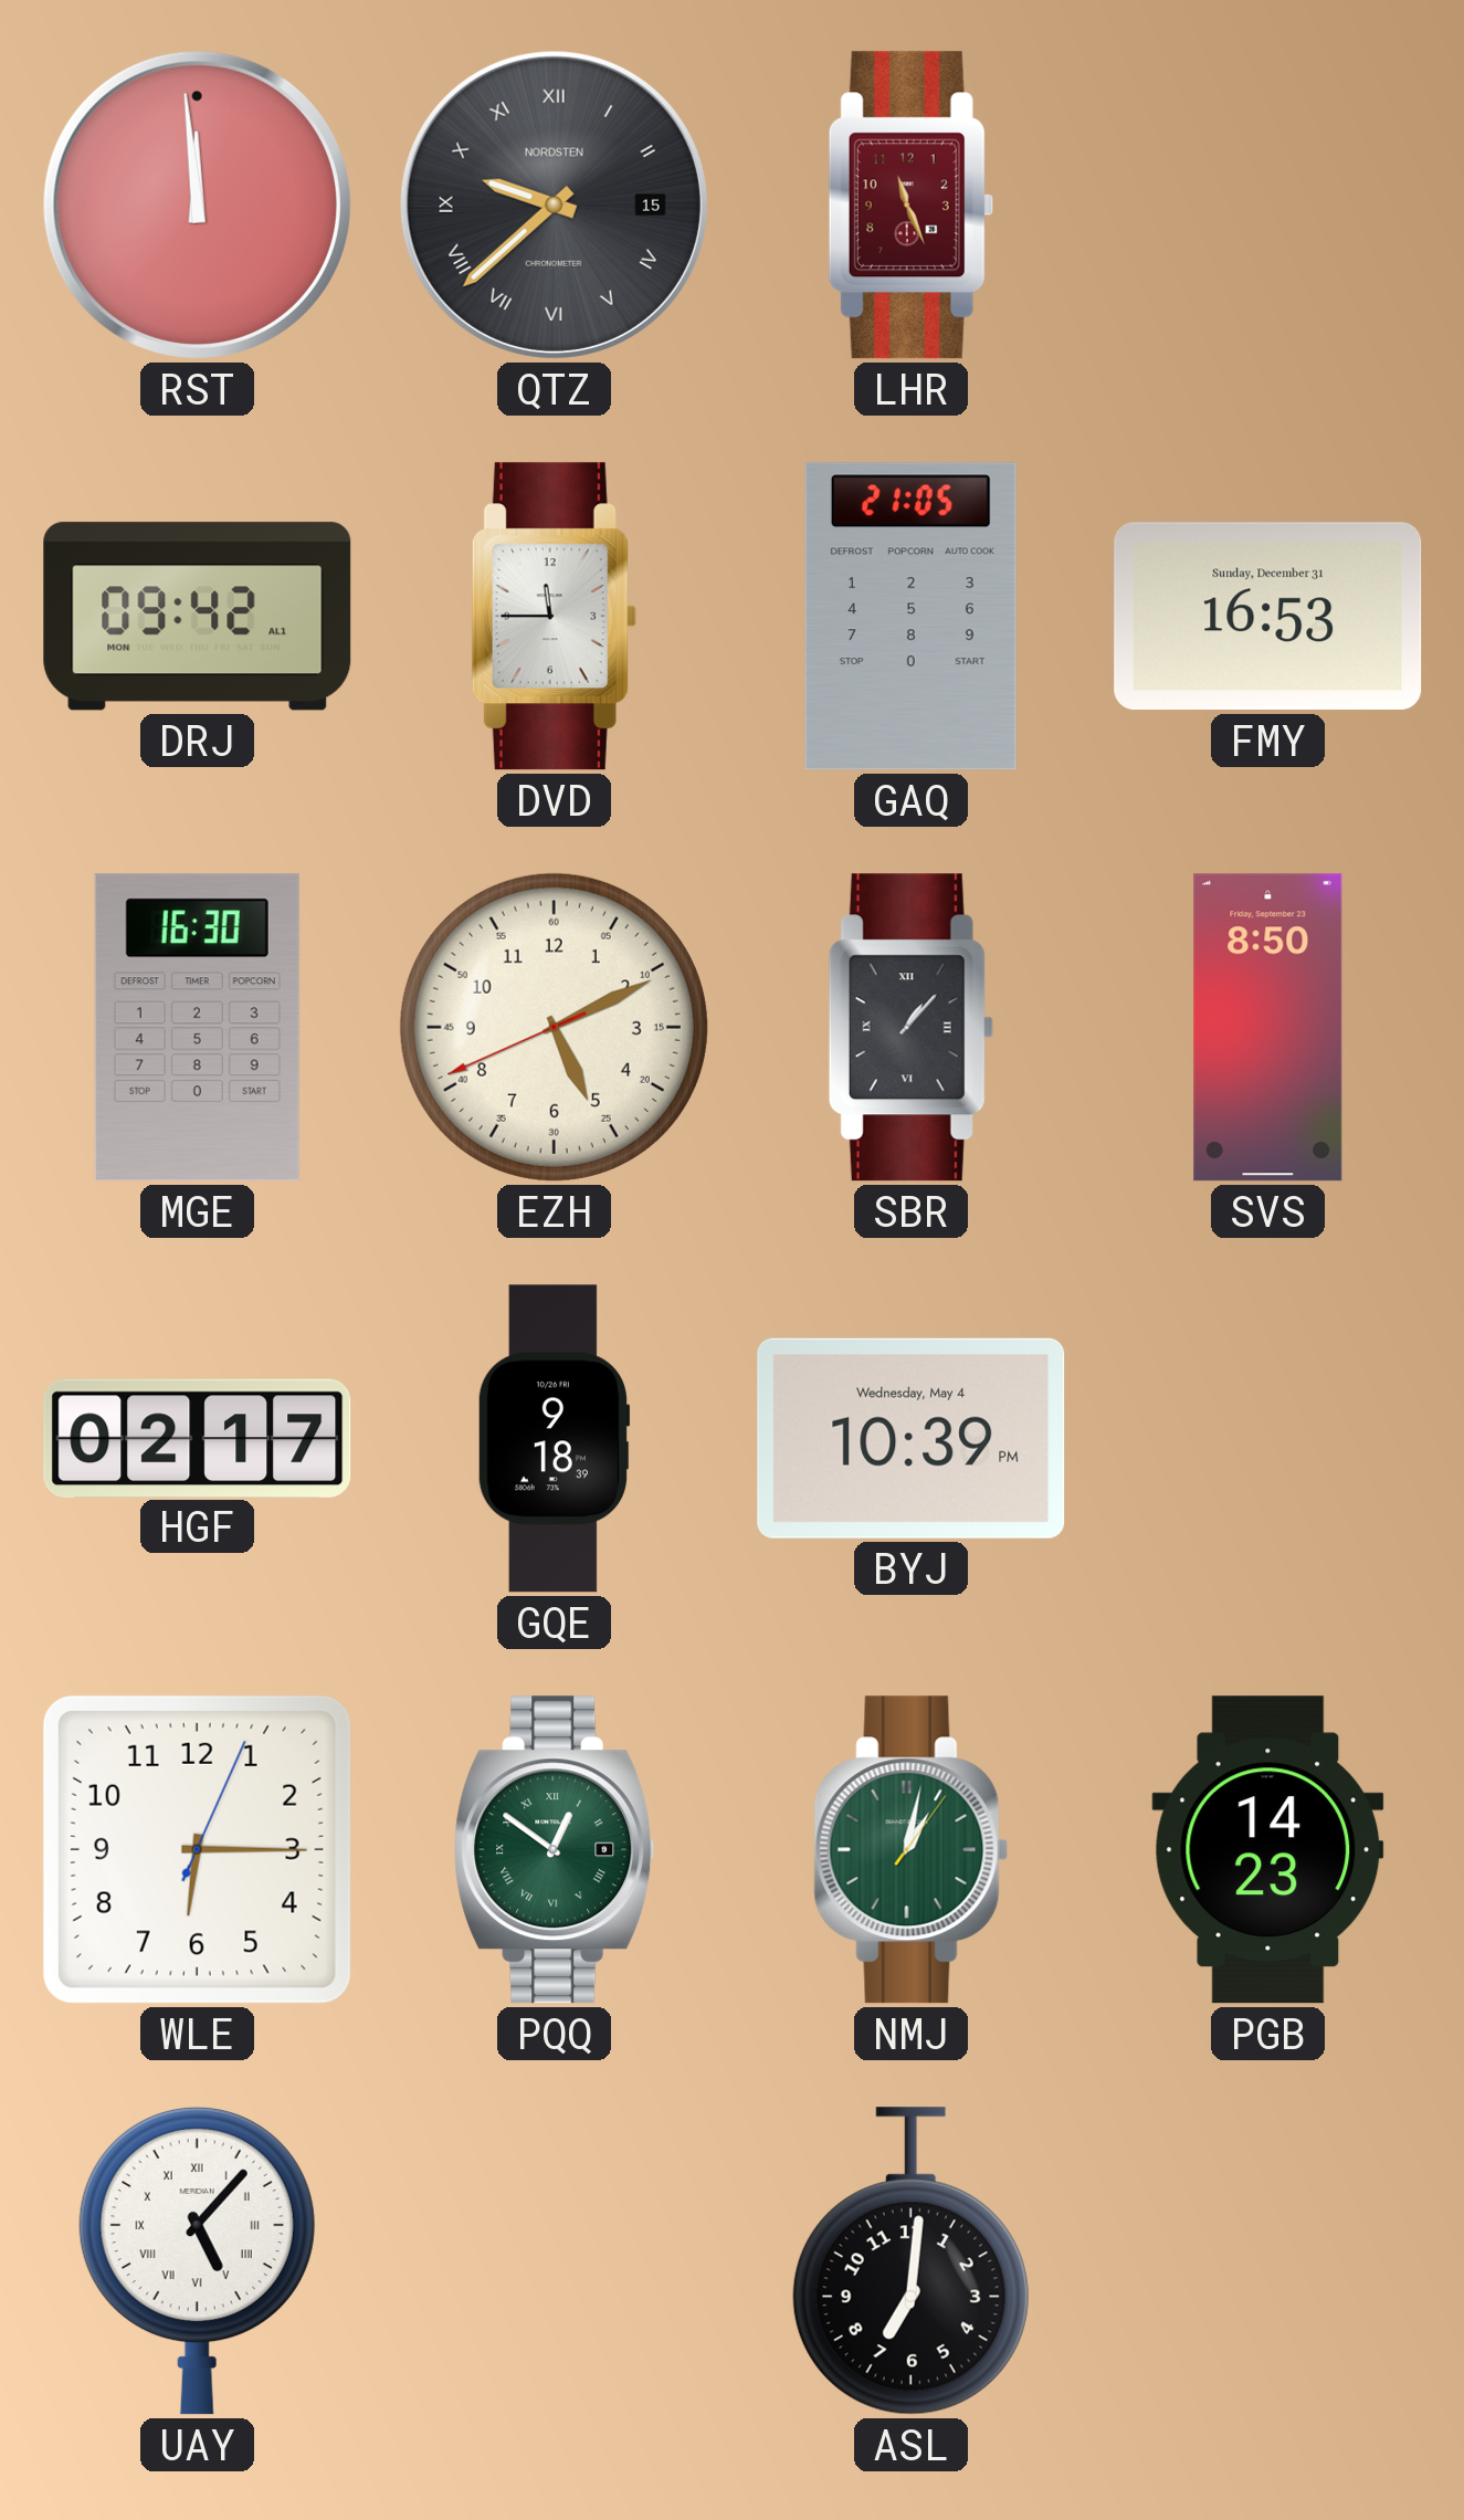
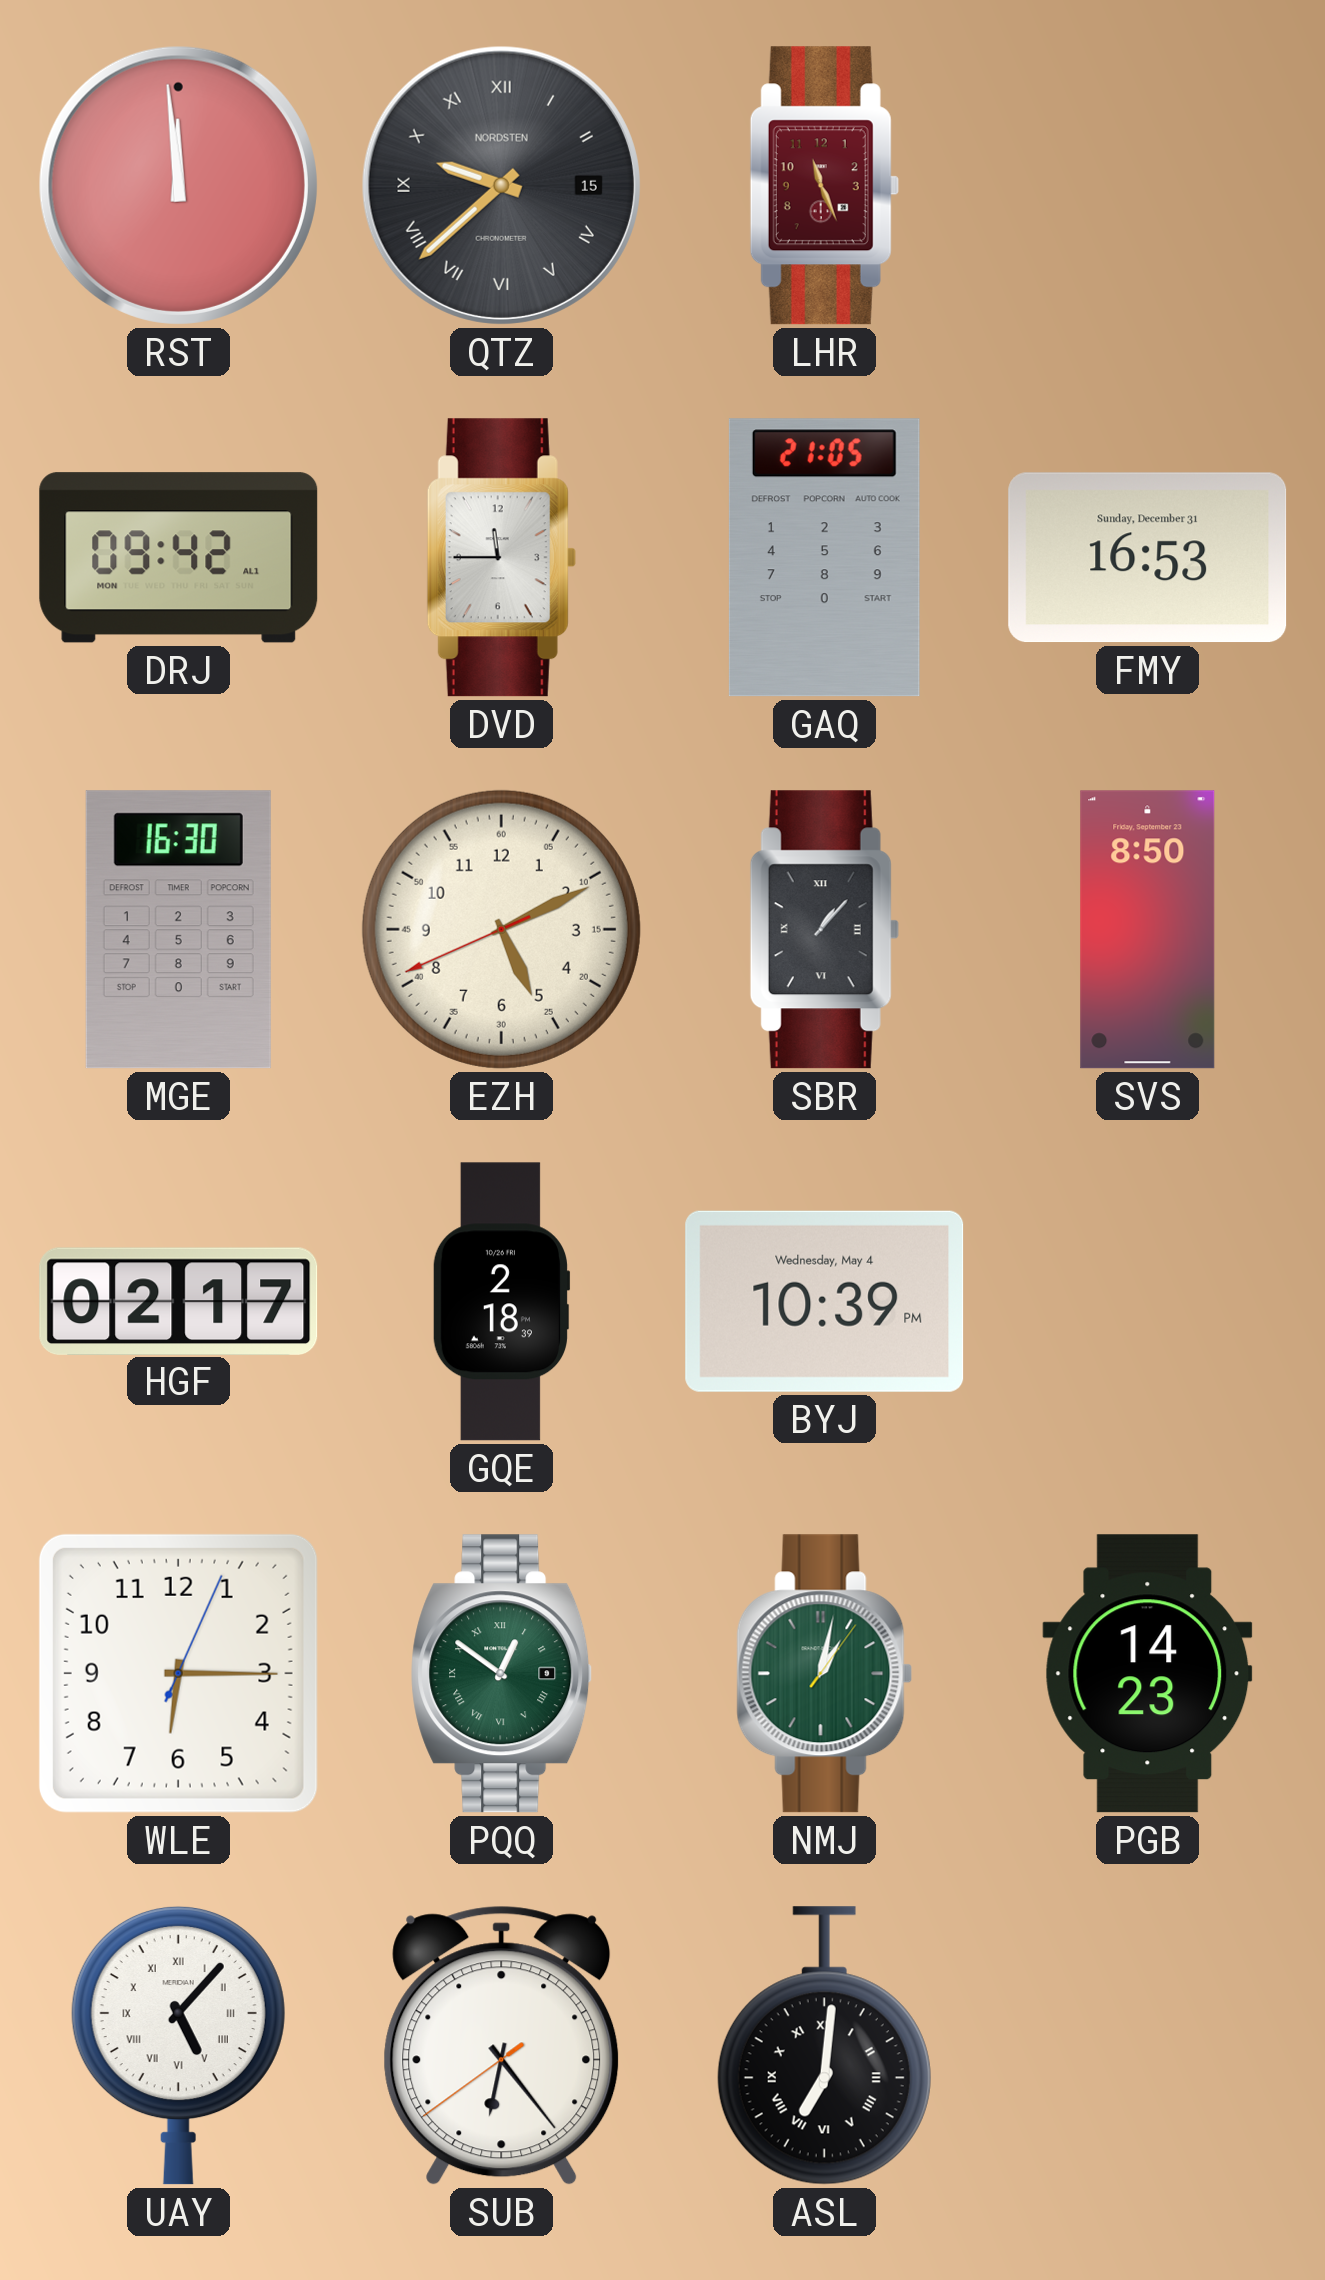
GQE: 9:18 -> 2:18 (501, 1302)
SUB: none -> 6:23 (502, 2045)
ASL numerals: Arabic -> Roman (824, 2046)
